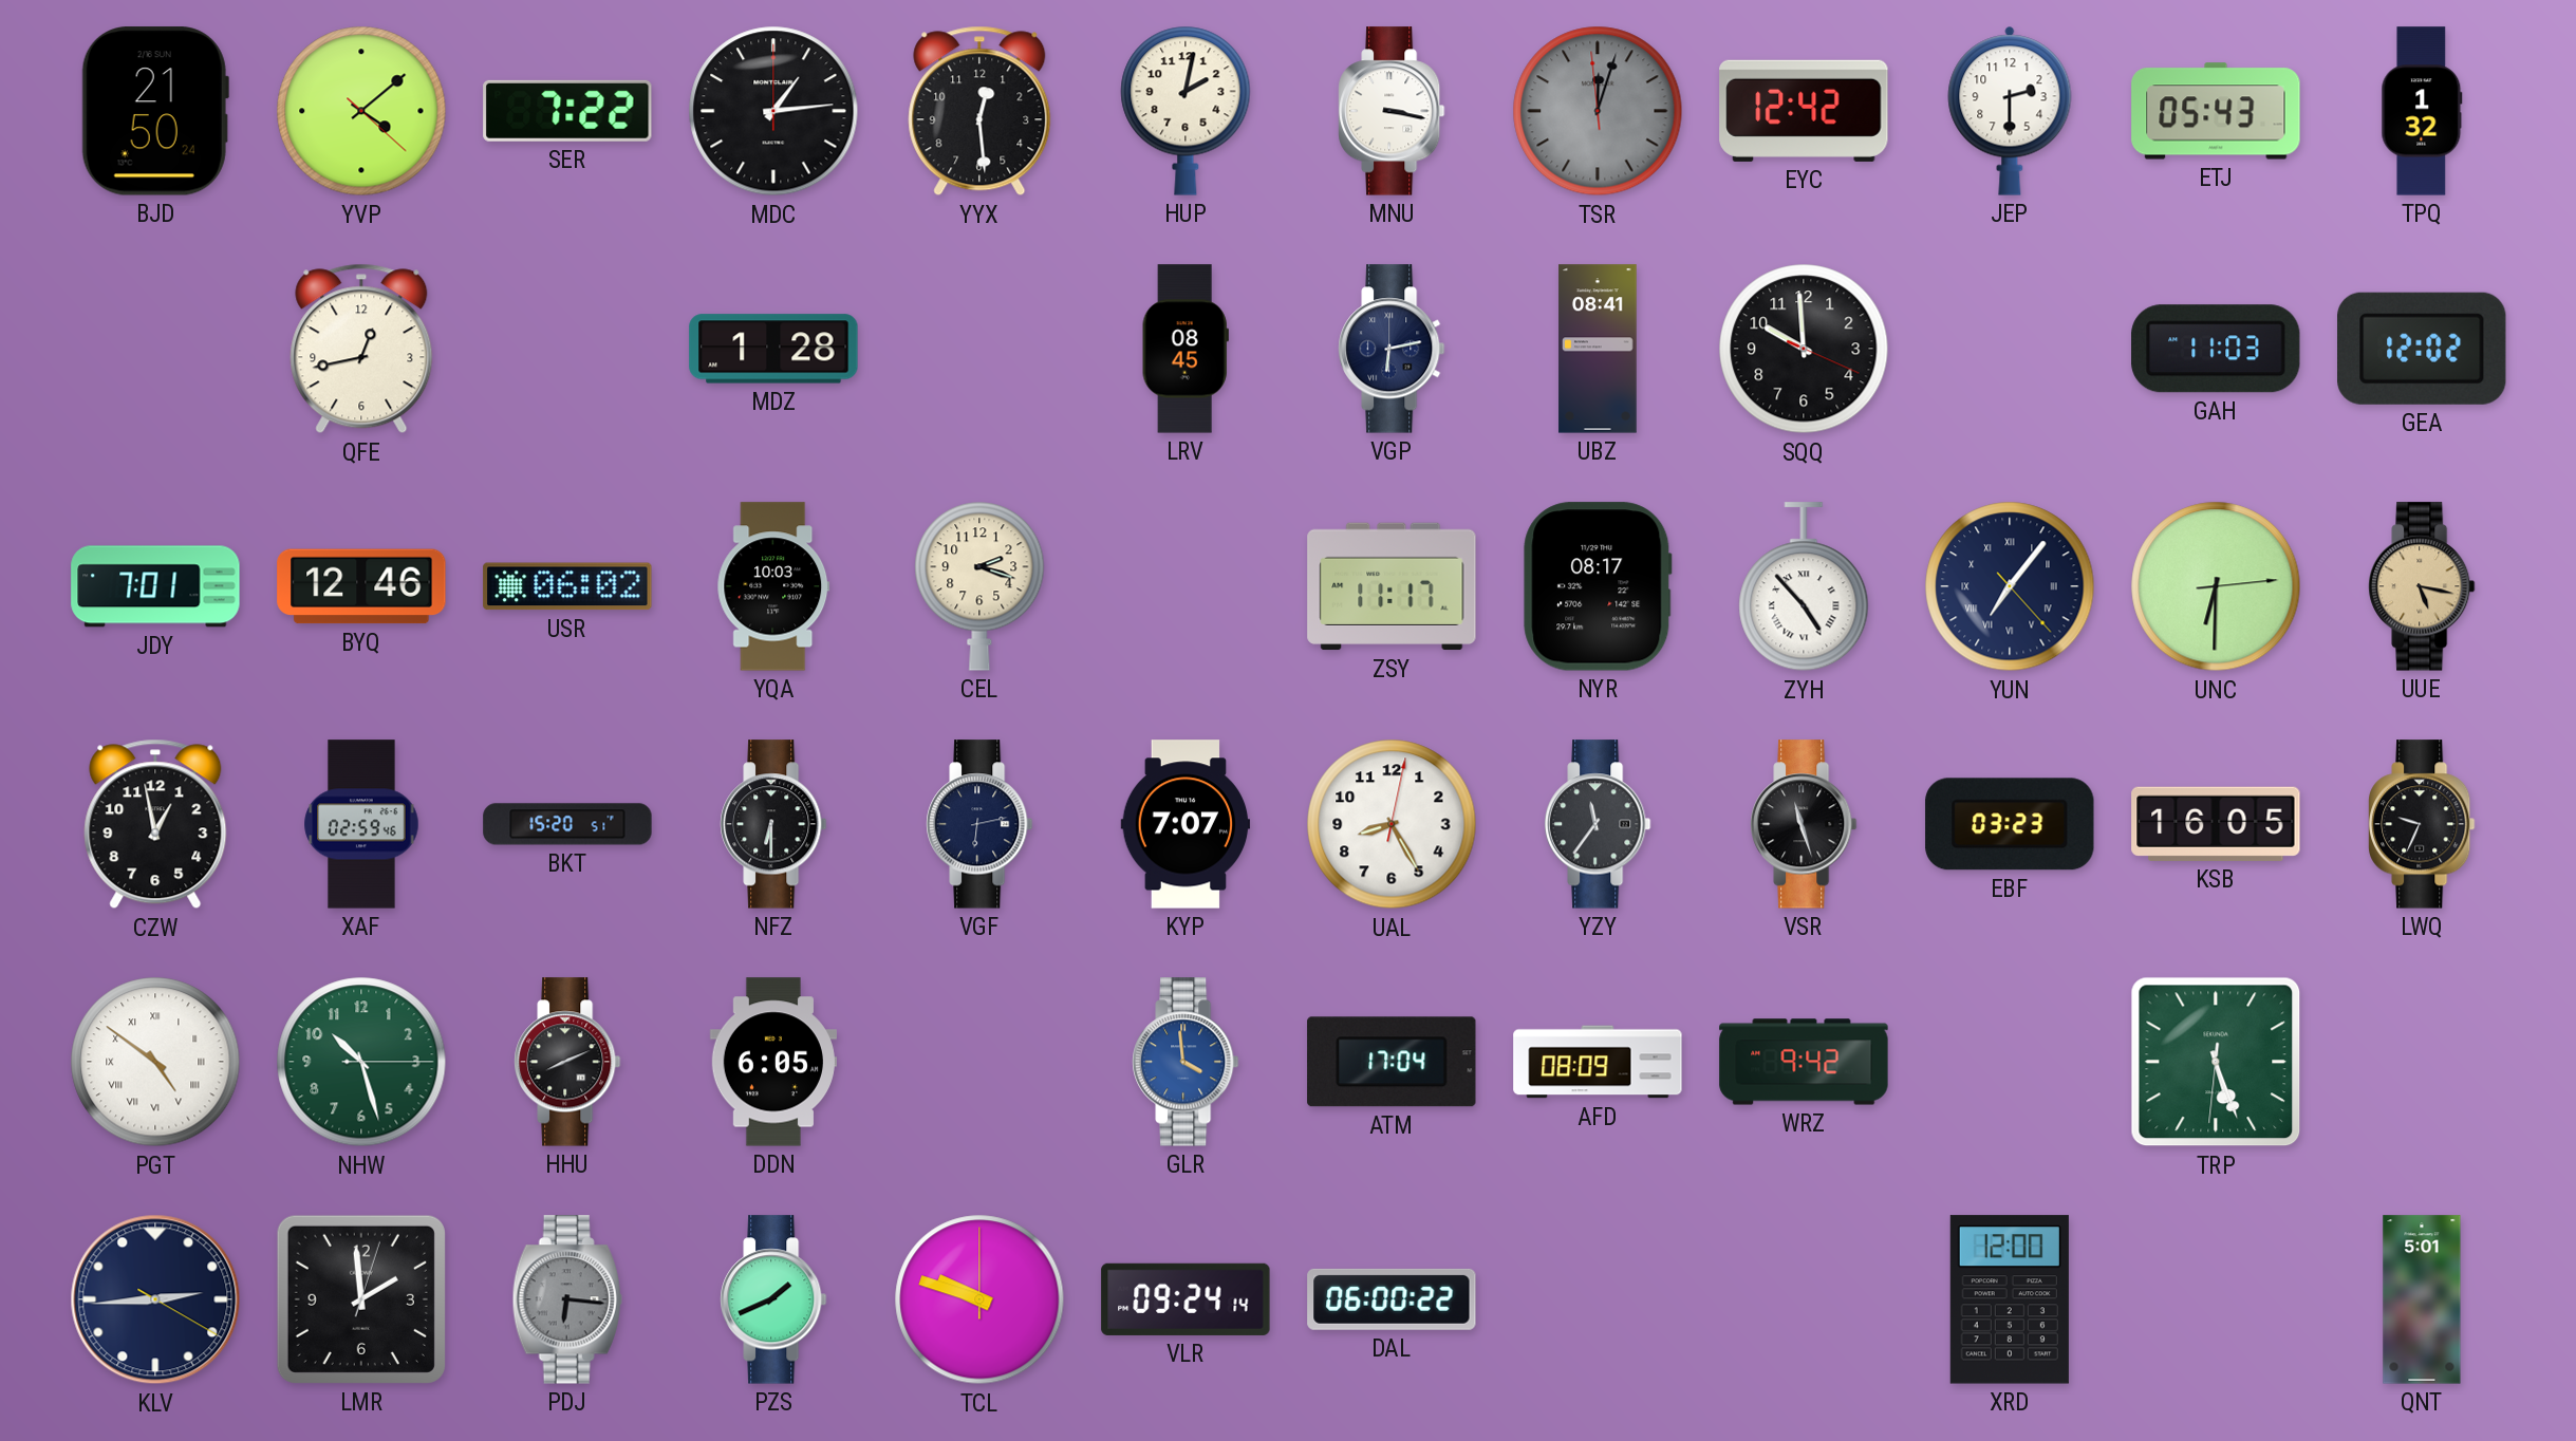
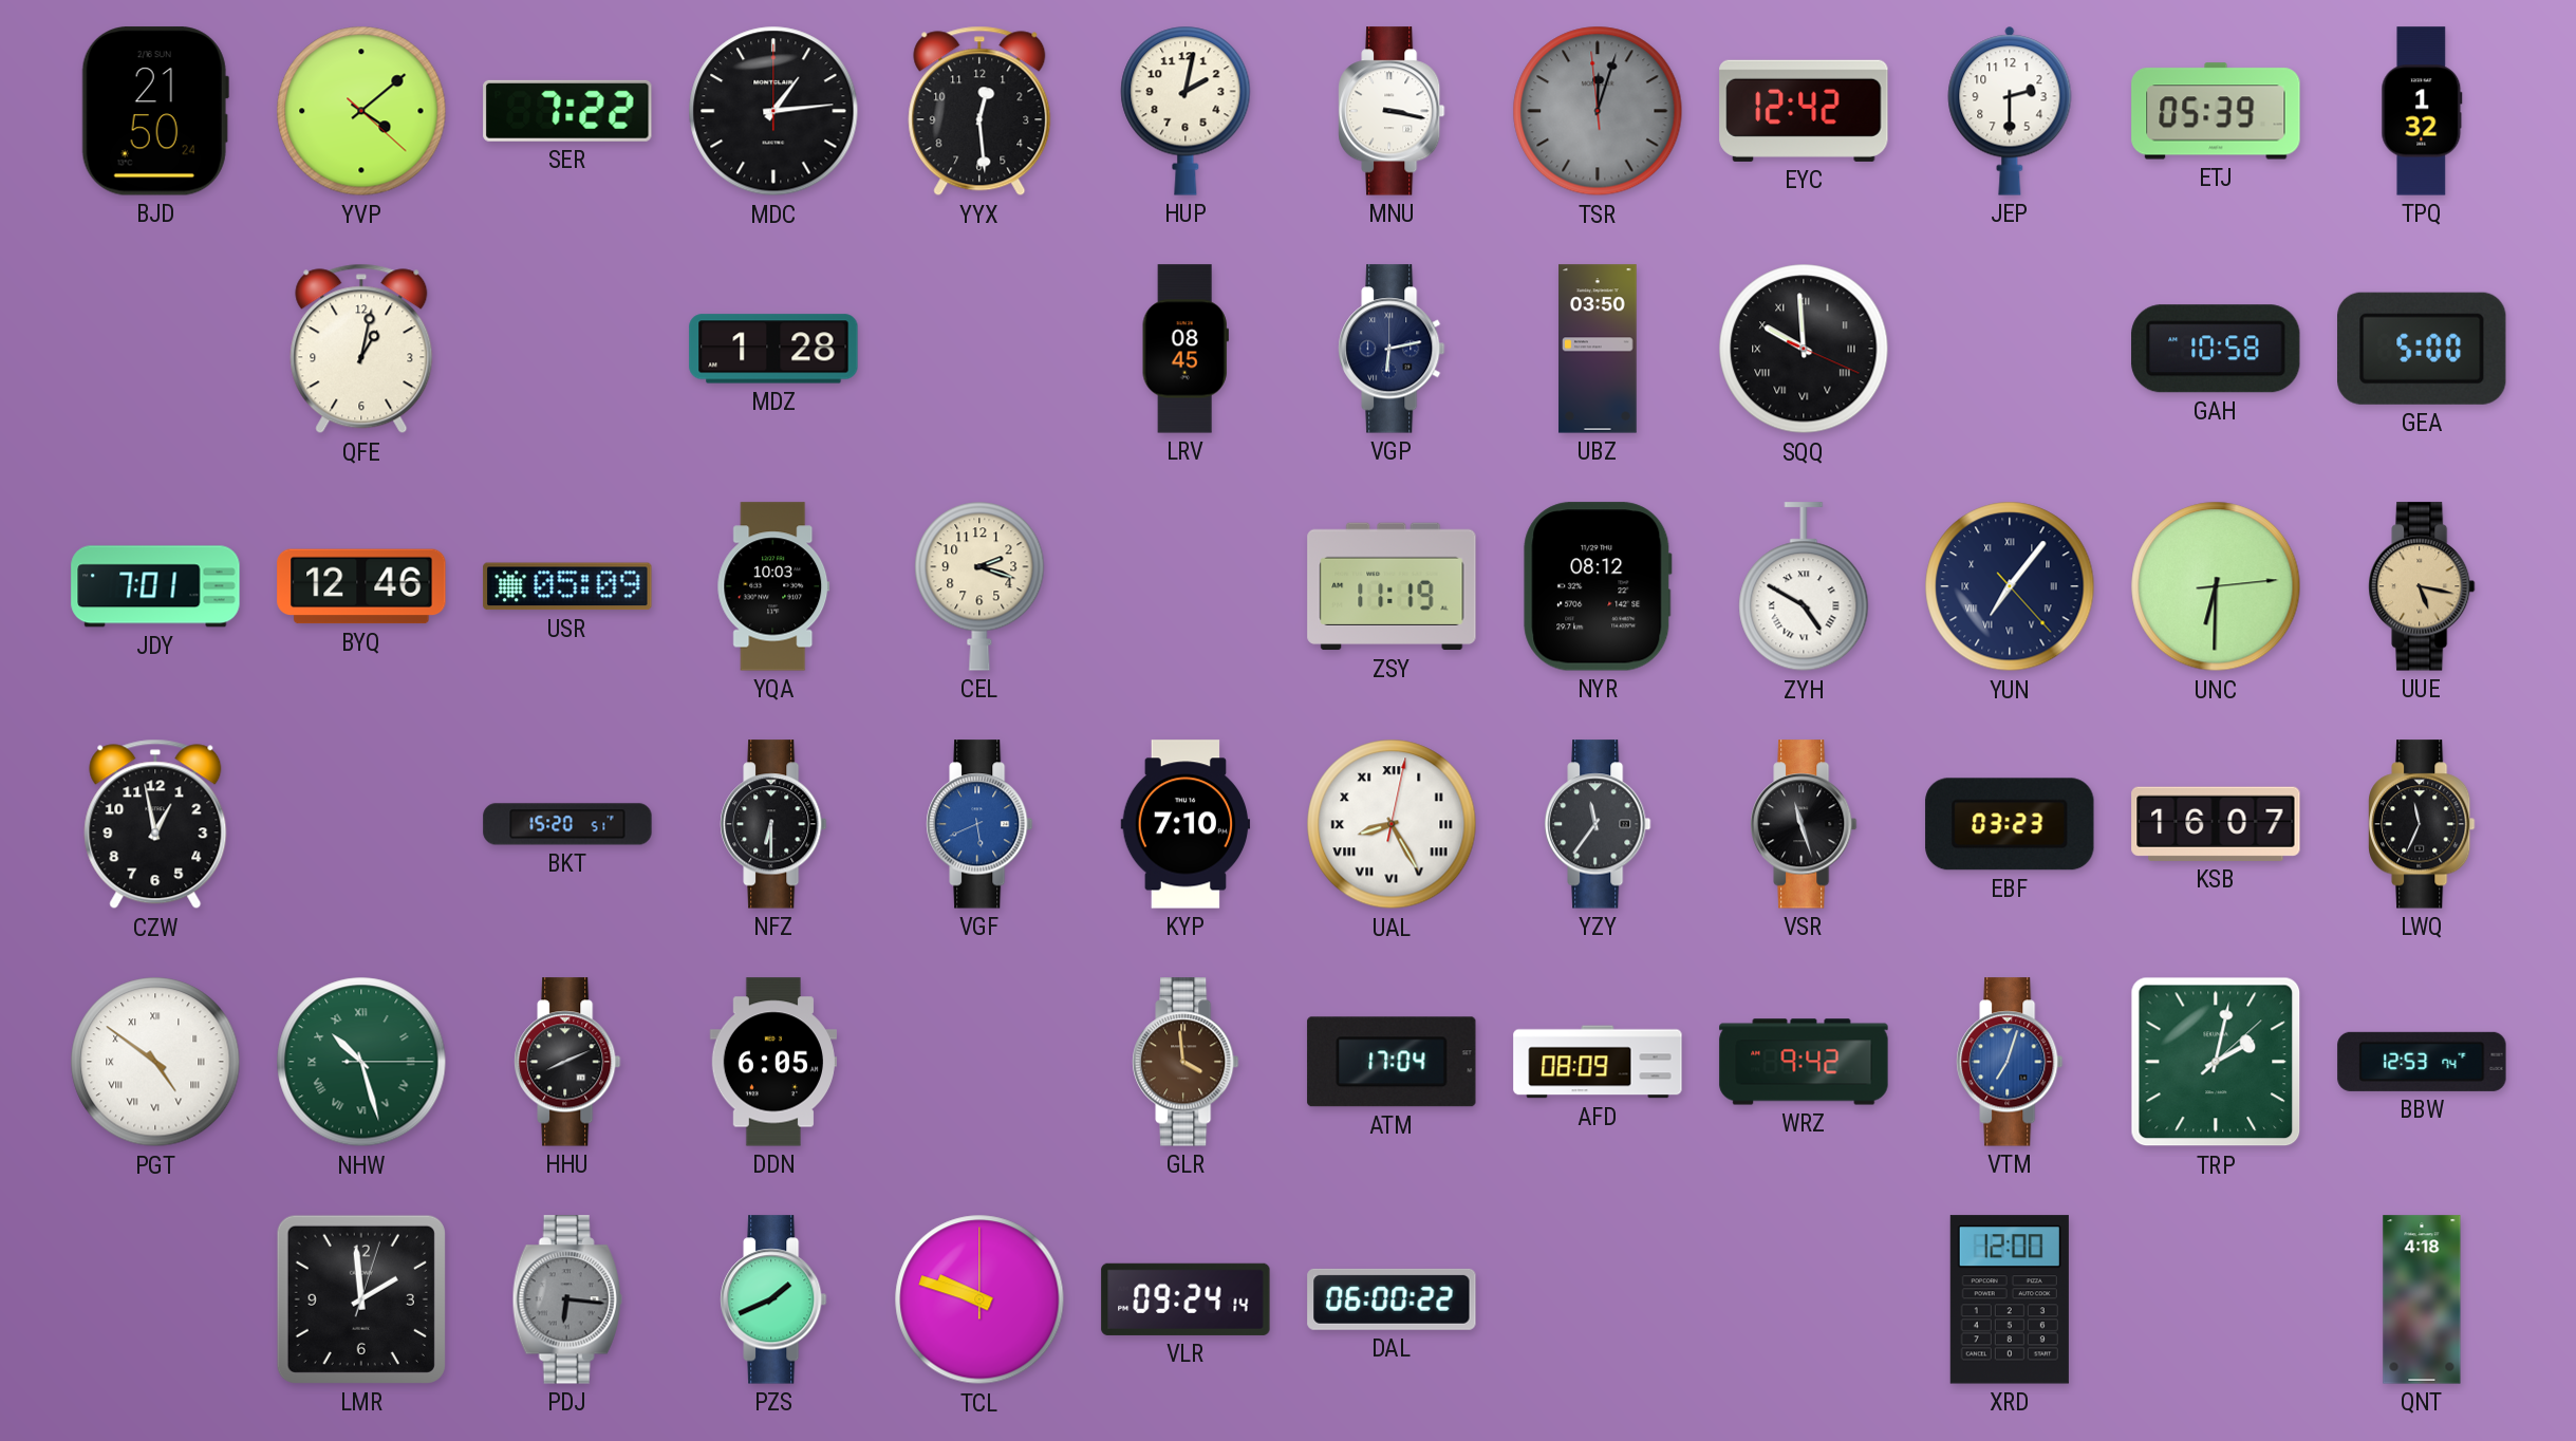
ETJ: 05:43 -> 05:39 (2216, 111)
QFE: 12:43 -> 1:02 (361, 349)
UBZ: 08:41 -> 03:50 (1598, 349)
SQQ numerals: Arabic -> Roman (1804, 349)
GAH: 11:03 -> 10:58 (2216, 349)
GEA: 12:02 -> 5:00 (2423, 349)
USR: 06:02 -> 05:09 (567, 586)
ZSY: 11:17 -> 11:19 (1392, 586)
NYR: 08:17 -> 08:12 (1598, 586)
ZYH: 4:53 -> 4:50 (1804, 587)
XAF: 02:59 -> none (361, 824)
VGF: 6:13 -> 5:41 (979, 824)
VGF dial: navy -> blue (979, 824)
KYP: 7:07 -> 7:10 (1186, 824)
UAL numerals: Arabic -> Roman (1392, 824)
KSB: 16:05 -> 16:07 (2216, 824)
LWQ: 9:34 -> 11:34 (2422, 824)
NHW numerals: Arabic -> Roman (361, 1062)
GLR dial: blue -> brown (1186, 1062)
VTM: none -> 7:03 (2010, 1062)
TRP: 5:26 -> 2:02 (2216, 1062)
BBW: none -> 12:53 (2422, 1062)
KLV: 2:44 -> none (155, 1299)
QNT: 5:01 -> 4:18 (2422, 1299)
